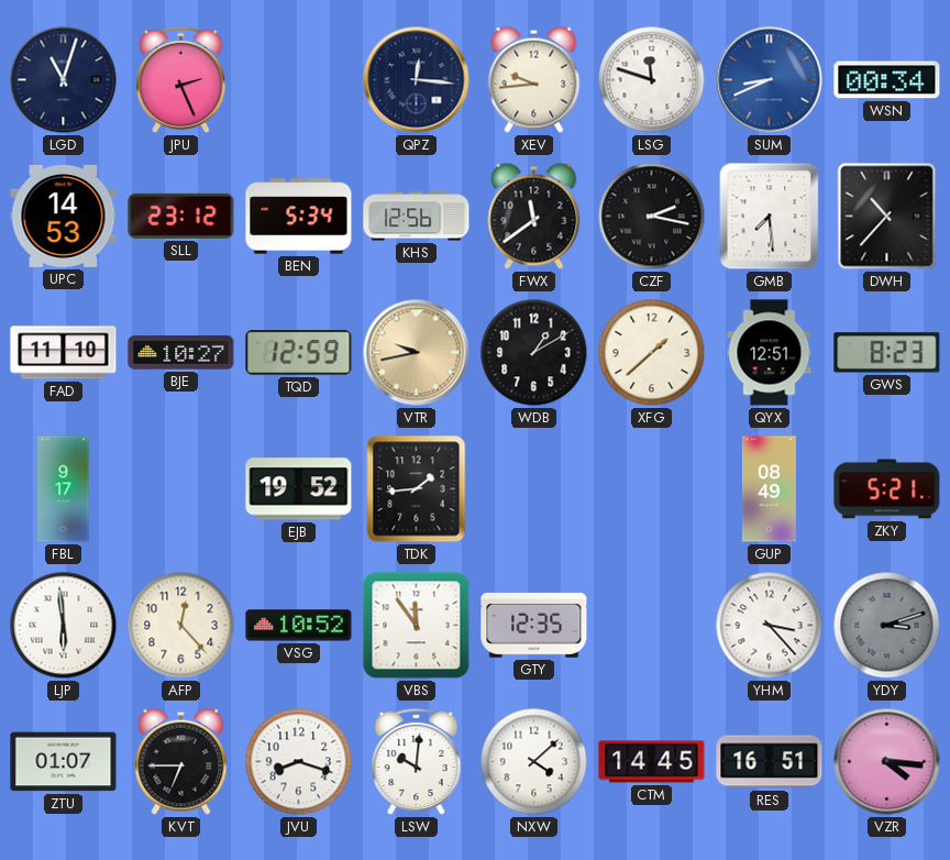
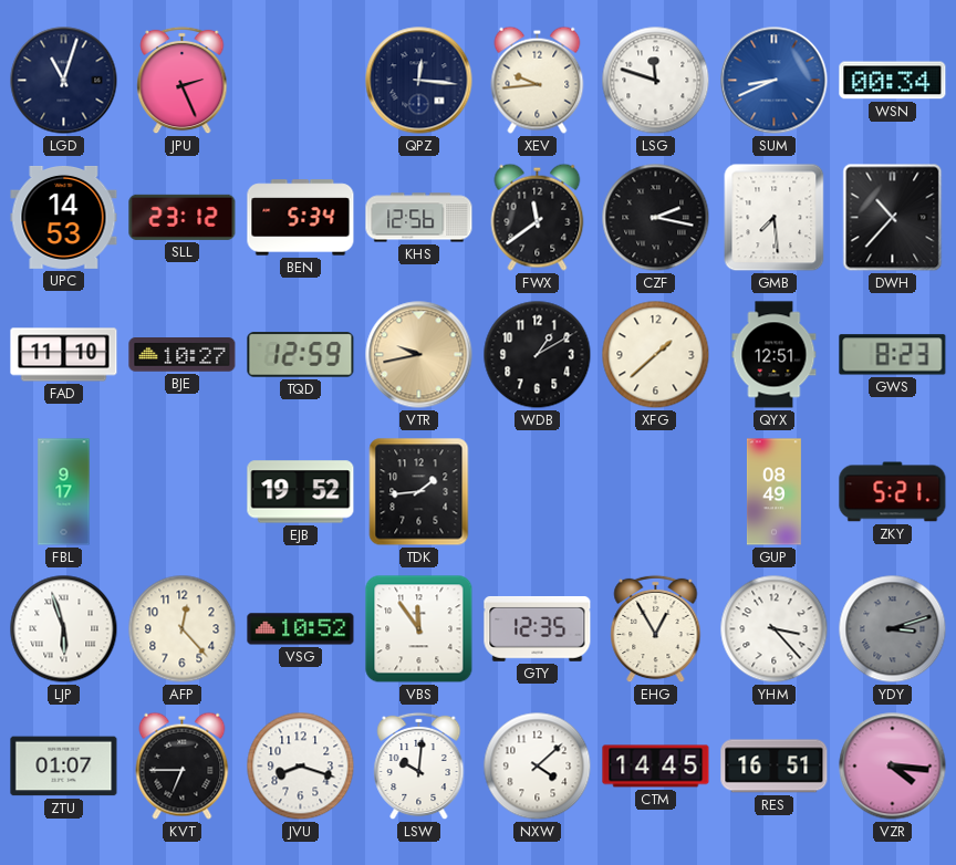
LJP: 5:59 -> 5:57 (64, 629)
EHG: none -> 12:55 (656, 629)
